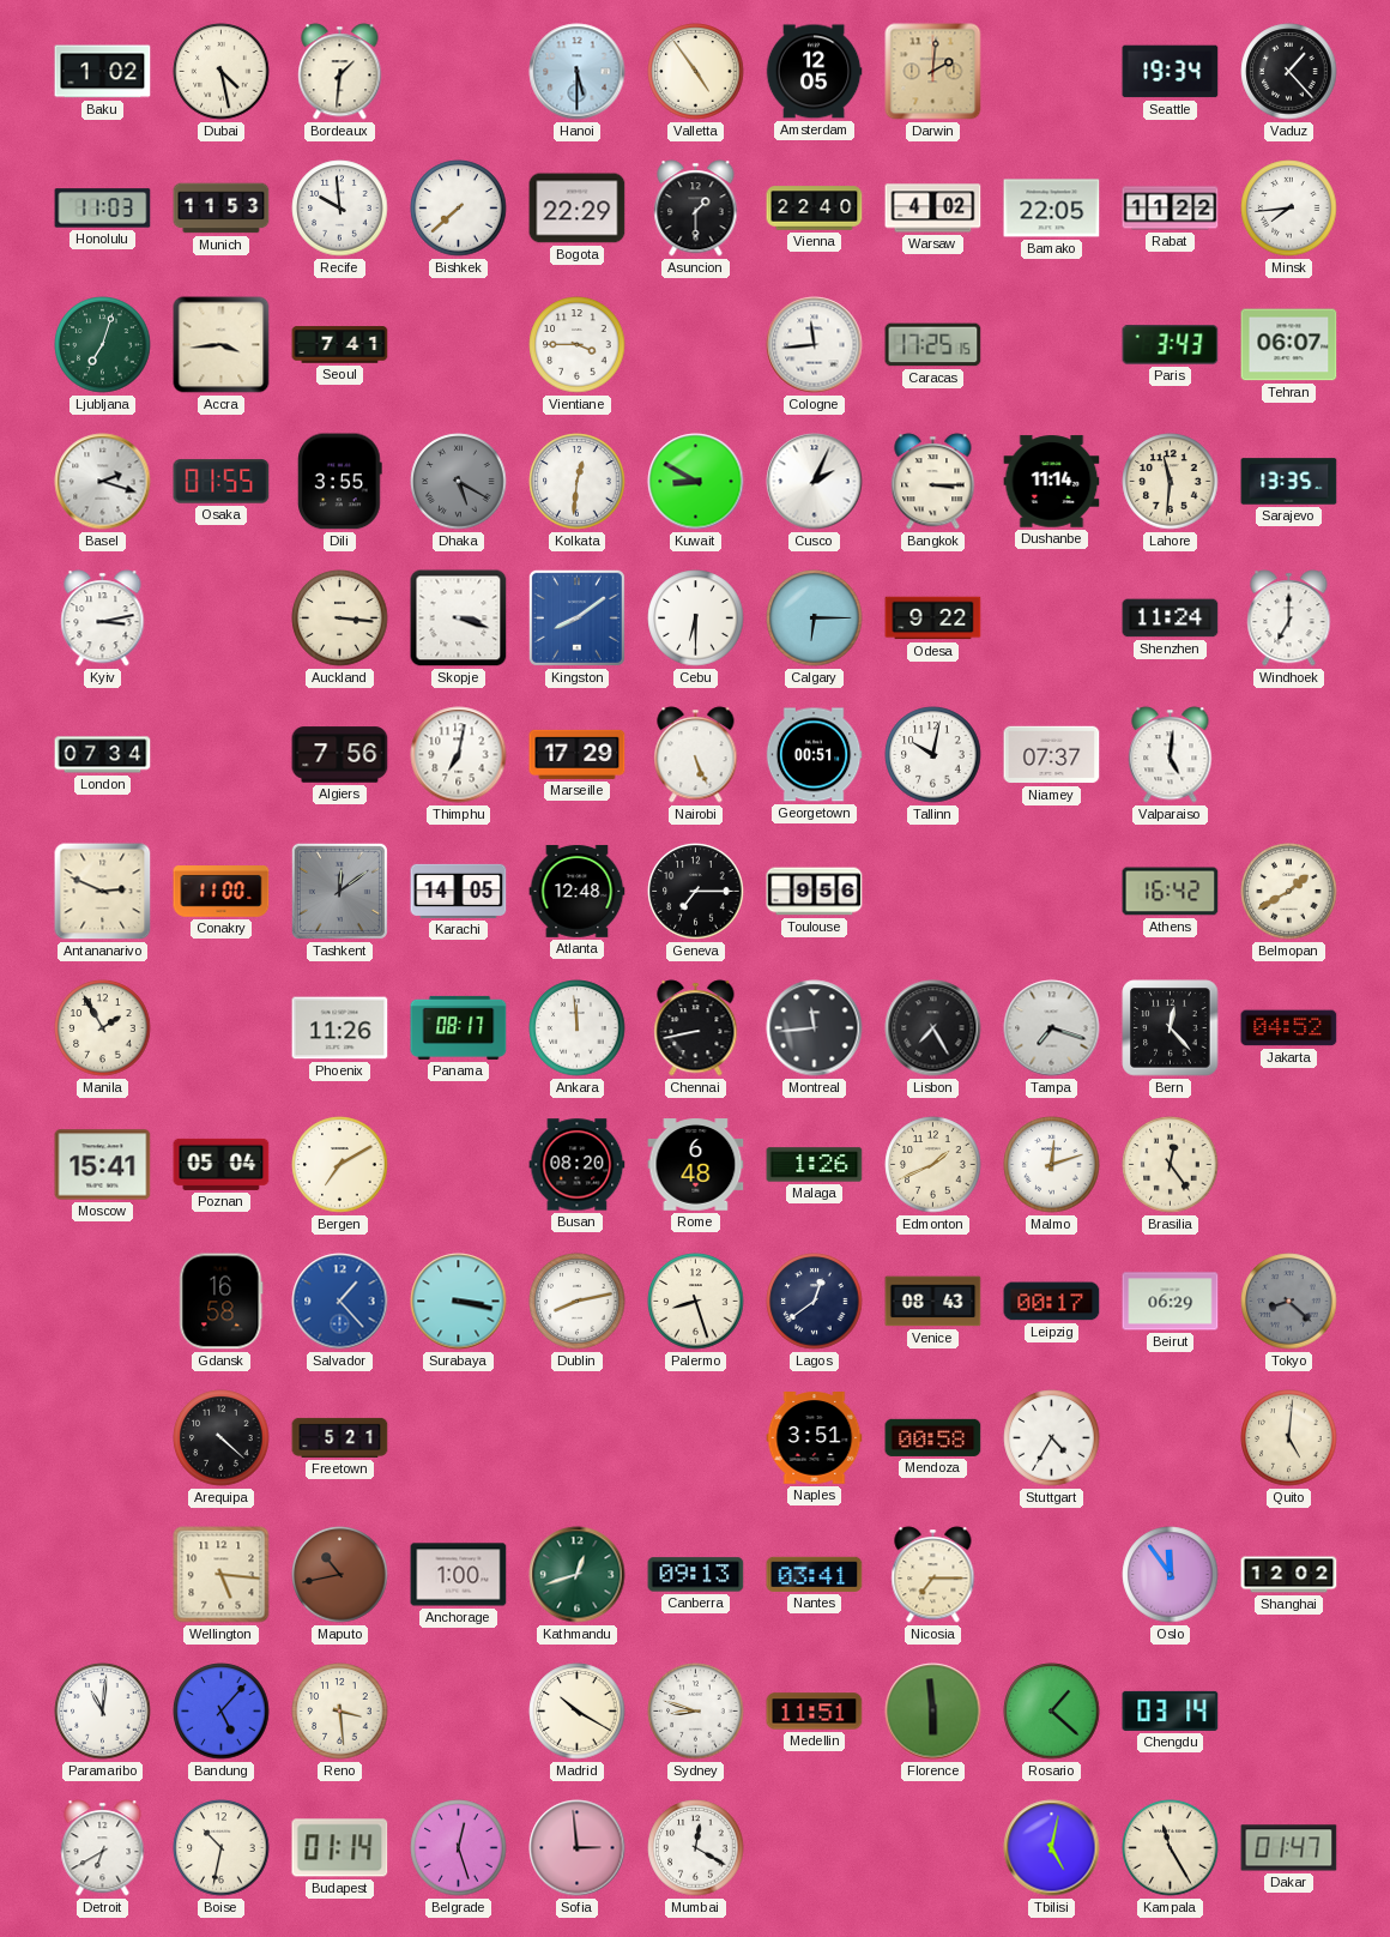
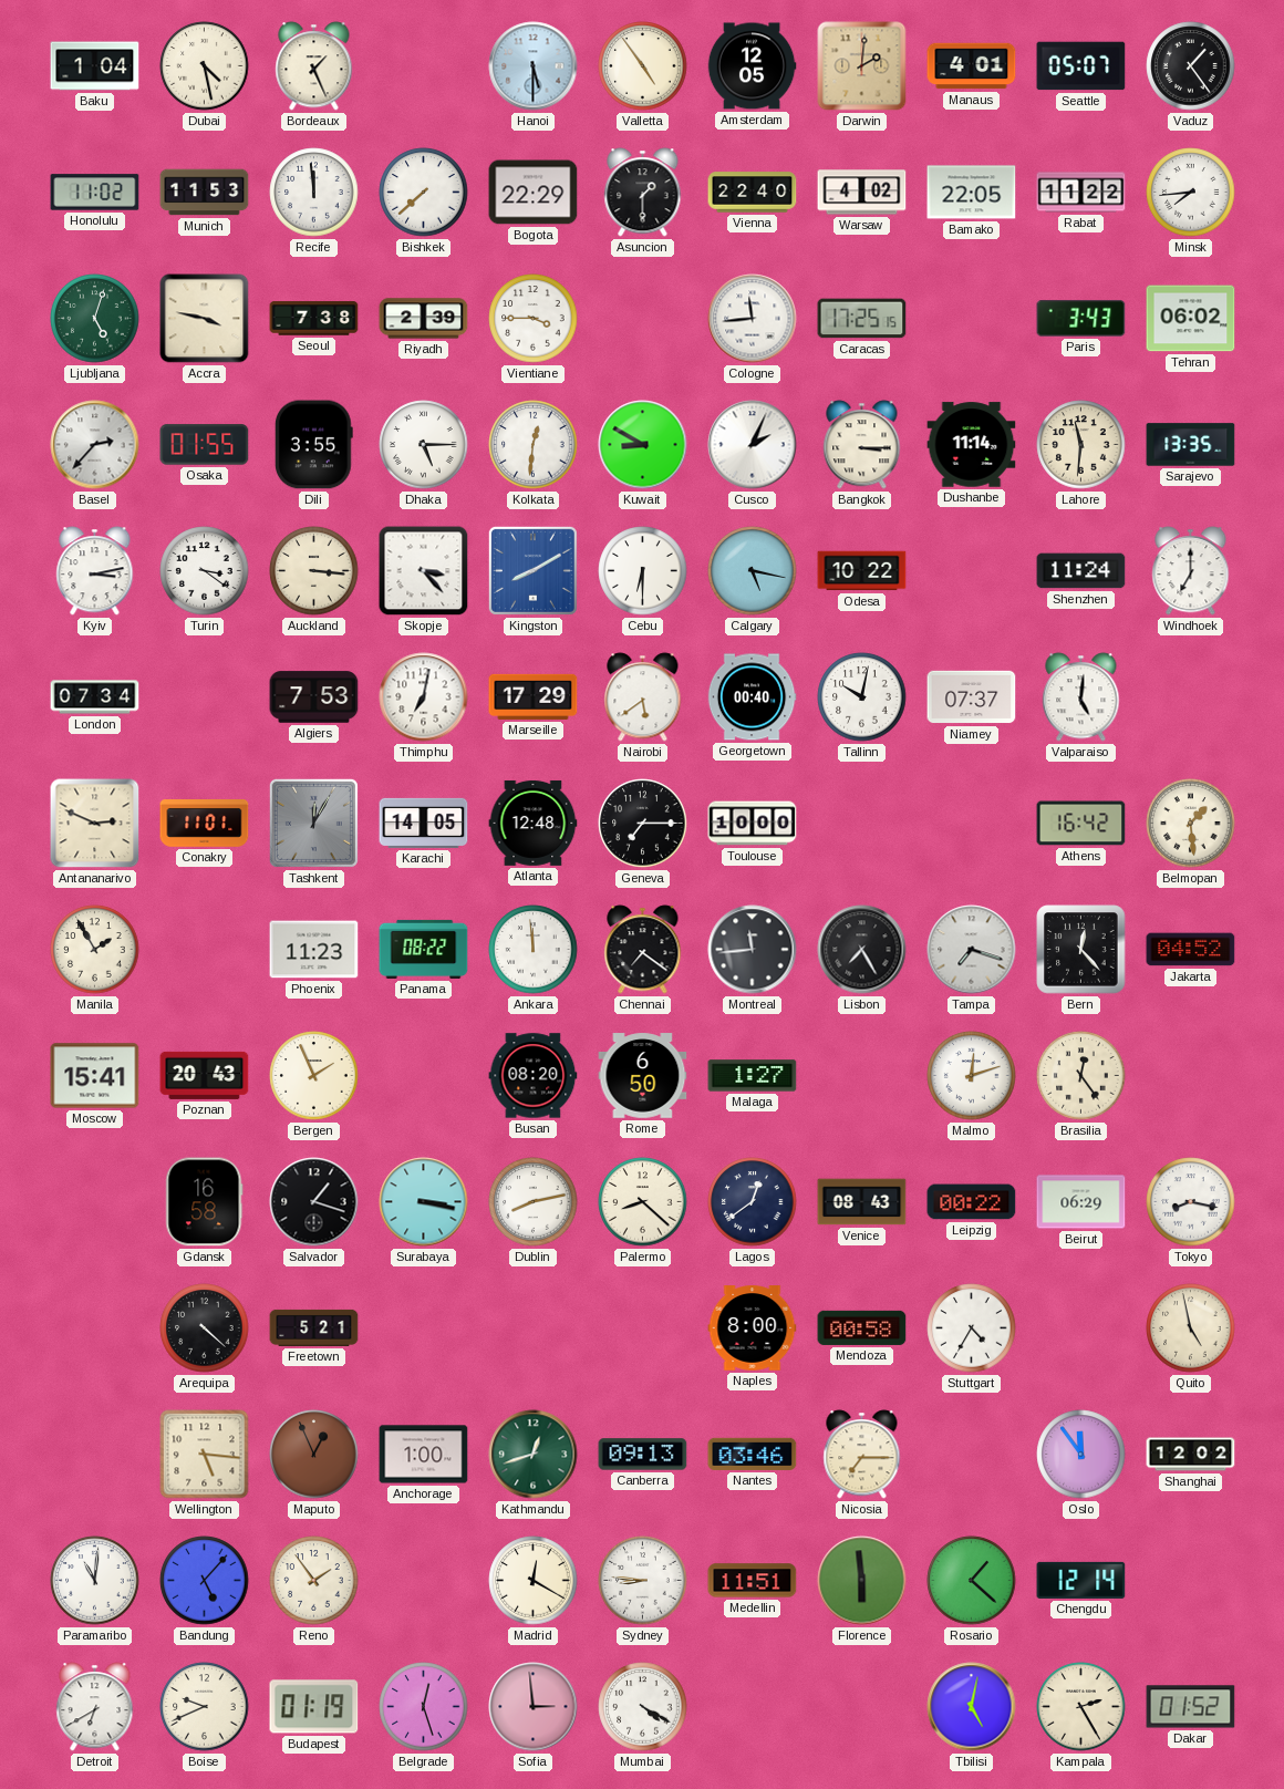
Baku: 1:02 -> 1:04 (95, 66)
Bordeaux: 1:31 -> 1:26 (314, 66)
Manaus: none -> 4:01 (972, 66)
Seattle: 19:34 -> 05:07 (1081, 66)
Vaduz: 1:23 -> 1:24 (1191, 66)
Honolulu: 11:03 -> 11:02 (95, 193)
Recife: 9:59 -> 11:59 (314, 193)
Ljubljana: 7:03 -> 5:03 (95, 319)
Accra: 3:44 -> 3:47 (205, 319)
Seoul: 7:41 -> 7:38 (314, 319)
Riyadh: none -> 2:39 (424, 319)
Tehran: 06:07 -> 06:02 (1191, 319)
Basel: 2:18 -> 2:37 (95, 445)
Dhaka: 5:20 -> 5:15 (424, 445)
Dhaka dial: grey -> white (424, 445)
Turin: none -> 3:21 (205, 571)
Skopje: 3:18 -> 3:23 (424, 571)
Kingston: 8:09 -> 8:10 (532, 570)
Calgary: 6:15 -> 5:17 (753, 571)
Odesa: 9:22 -> 10:22 (862, 571)
Algiers: 7:56 -> 7:53 (314, 697)
Nairobi: 5:26 -> 5:39 (643, 697)
Georgetown: 00:51 -> 00:40 (752, 697)
Conakry: 11:00 -> 11:01 (205, 824)
Tashkent: 12:09 -> 12:05 (313, 823)
Toulouse: 9:56 -> 10:00 (753, 824)
Belmopan: 1:40 -> 1:29 (1191, 824)
Phoenix: 11:26 -> 11:23 (314, 950)
Panama: 08:17 -> 08:22 (424, 949)
Chennai: 8:43 -> 7:21 (643, 950)
Poznan: 05:04 -> 20:43 (205, 1075)
Bergen: 7:10 -> 1:56 (314, 1076)
Rome: 6:48 -> 6:50 (643, 1076)
Malaga: 1:26 -> 1:27 (753, 1076)
Edmonton: 1:41 -> none (933, 1165)
Salvador: 1:23 -> 1:18 (314, 1202)
Salvador dial: blue -> black (314, 1202)
Palermo: 8:27 -> 8:22 (643, 1202)
Leipzig: 00:17 -> 00:22 (972, 1202)
Tokyo: 8:22 -> 8:17 (1191, 1202)
Tokyo dial: grey -> white (1191, 1202)
Naples: 3:51 -> 8:00 (753, 1328)
Quito: 5:01 -> 4:58 (1191, 1328)
Maputo: 10:43 -> 12:56 (314, 1455)
Nantes: 03:41 -> 03:46 (753, 1454)
Reno: 3:29 -> 1:54 (314, 1581)
Madrid: 10:20 -> 12:20 (534, 1581)
Sydney: 8:48 -> 8:46 (643, 1581)
Chengdu: 03:14 -> 12:14 (1081, 1580)
Boise: 10:32 -> 9:41 (205, 1707)
Budapest: 01:14 -> 01:19 (314, 1707)
Mumbai: 12:20 -> 4:20 (643, 1707)
Kampala: 11:25 -> 2:25 (1081, 1707)
Dakar: 01:47 -> 01:52 (1191, 1707)
